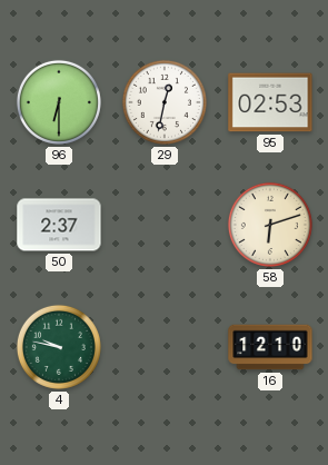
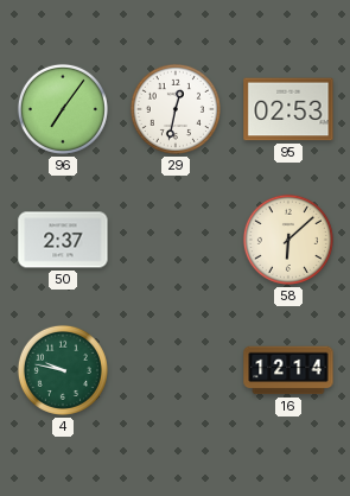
96: 6:30 -> 7:06 (63, 109)
58: 6:12 -> 6:08 (288, 240)
16: 12:10 -> 12:14 (288, 370)
